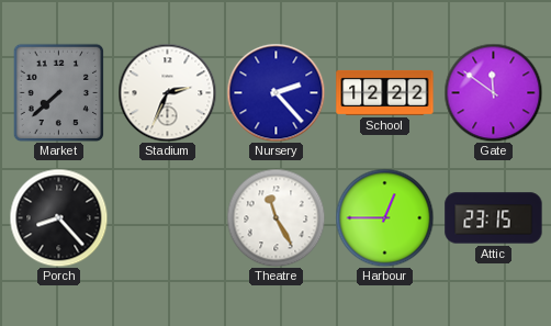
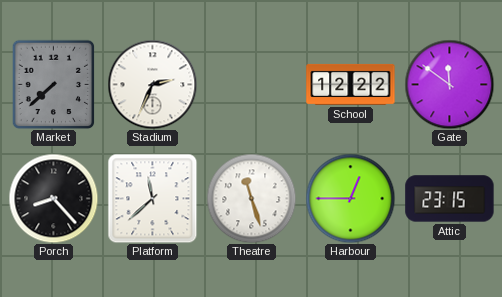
Nursery: 2:23 -> none (275, 92)
Platform: none -> 11:38 (152, 198)
Theatre: 11:25 -> 11:27 (251, 198)
